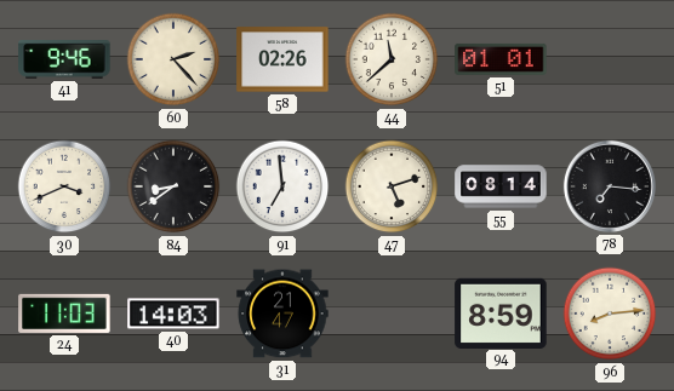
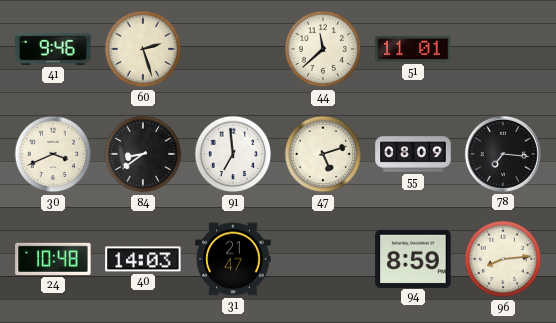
60: 2:23 -> 2:27 (143, 49)
58: 02:26 -> none (282, 59)
51: 01:01 -> 11:01 (413, 49)
55: 08:14 -> 08:09 (413, 154)
24: 11:03 -> 10:48 (53, 259)
